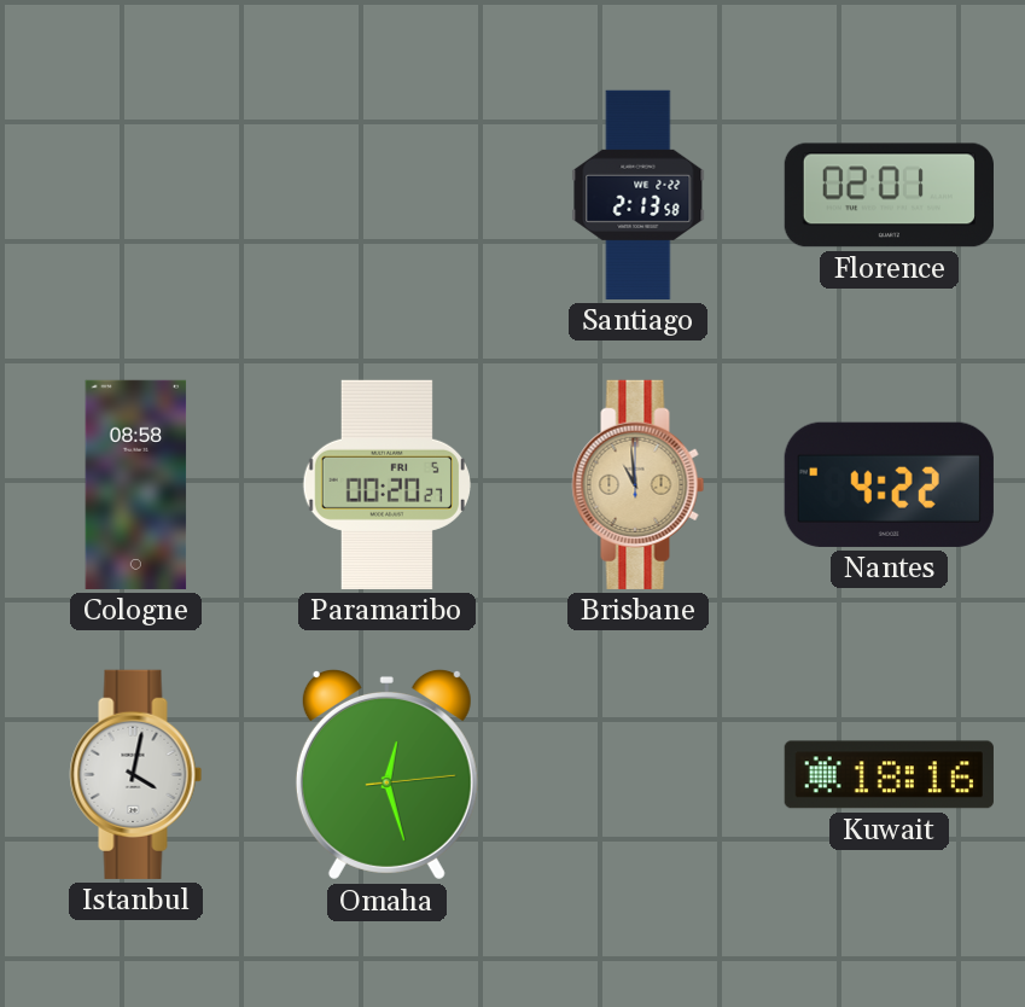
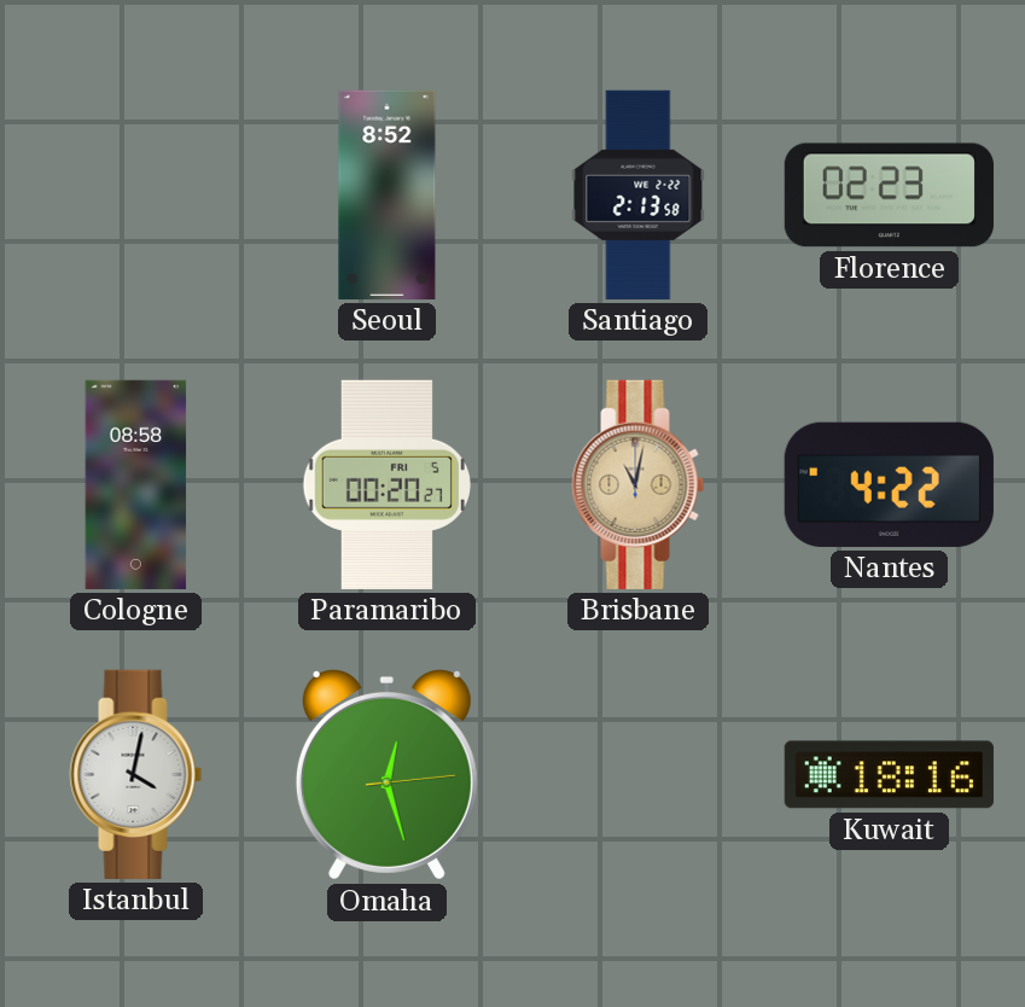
Seoul: none -> 8:52 (388, 194)
Florence: 02:01 -> 02:23 (889, 196)
Brisbane: 10:59 -> 11:02 (639, 484)
